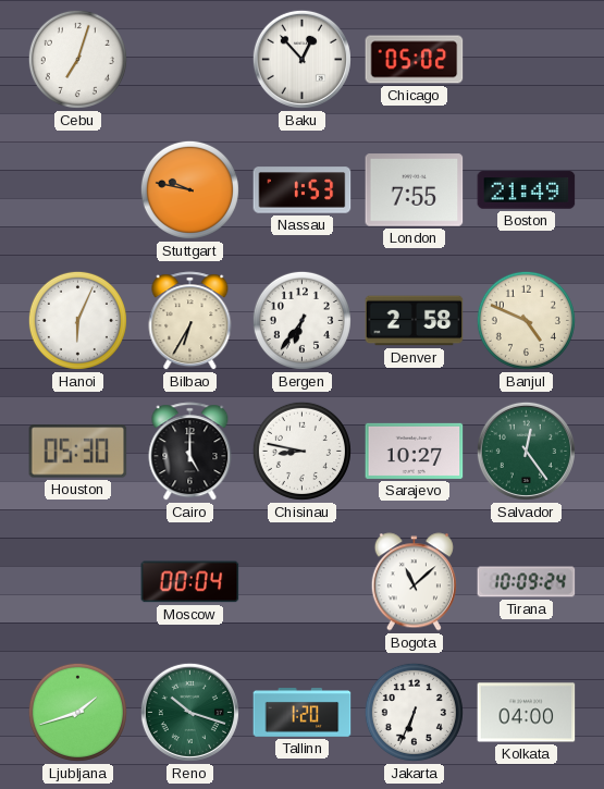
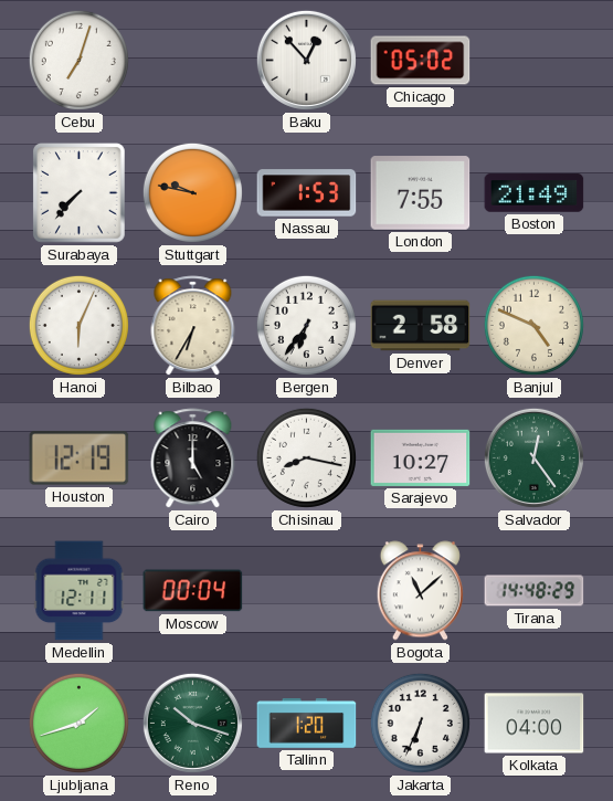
Surabaya: none -> 7:37 (80, 193)
Houston: 05:30 -> 12:19 (80, 459)
Chisinau: 8:47 -> 8:17 (306, 457)
Medellin: none -> 12:11 (80, 591)
Tirana: 10:09 -> 14:48 (535, 591)
